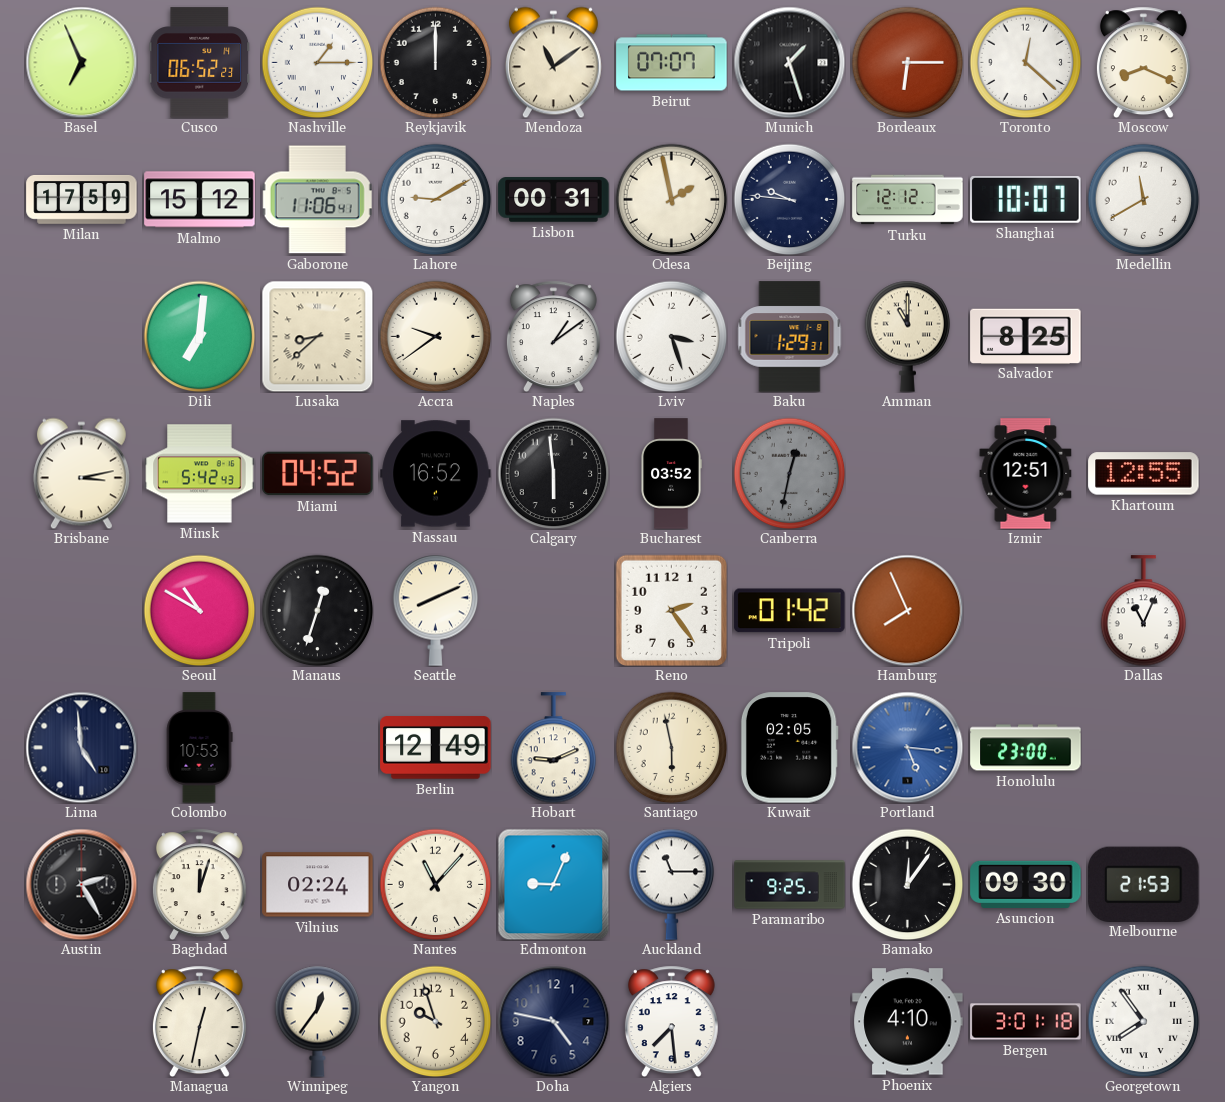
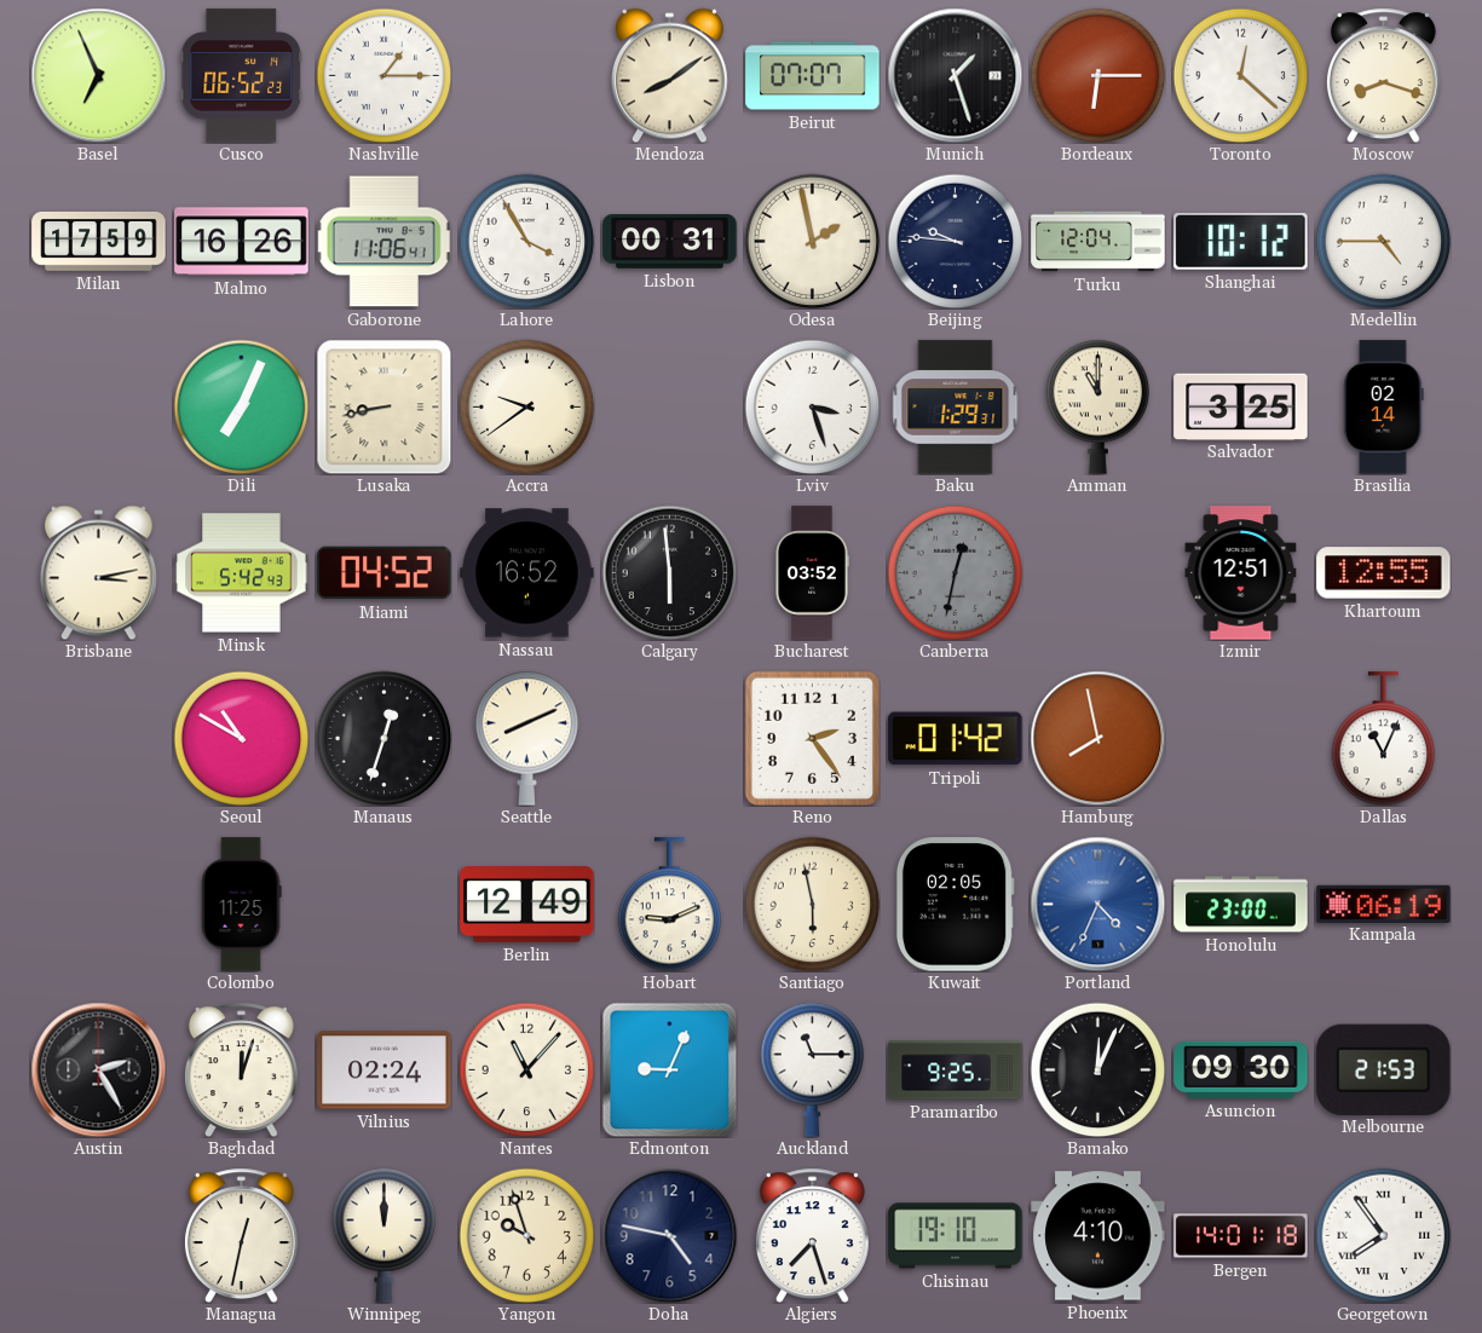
Reykjavik: 12:00 -> none (435, 62)
Mendoza: 11:09 -> 8:09 (669, 75)
Moscow: 8:19 -> 8:18 (1383, 75)
Malmo: 15:12 -> 16:26 (242, 242)
Lahore: 9:10 -> 3:55 (526, 241)
Turku: 12:12 -> 12:04 (1098, 242)
Shanghai: 10:07 -> 10:12 (1241, 242)
Medellin: 11:40 -> 4:45 (1383, 241)
Dili: 7:01 -> 7:04 (241, 406)
Lusaka: 8:38 -> 8:43 (384, 406)
Naples: 1:09 -> none (553, 336)
Salvador: 8:25 -> 3:25 (1241, 406)
Brasilia: none -> 02:14 (1383, 408)
Hamburg: 7:56 -> 7:58 (1097, 738)
Lima: 4:59 -> none (81, 747)
Colombo: 10:53 -> 11:25 (241, 905)
Portland: 5:16 -> 4:34 (1097, 904)
Kampala: none -> 06:19 (1384, 904)
Bamako: 12:06 -> 12:04 (1097, 1069)
Winnipeg: 12:36 -> 12:00 (385, 1235)
Algiers: 7:29 -> 7:27 (812, 1235)
Chisinau: none -> 19:10 (956, 1236)
Bergen: 3:01 -> 14:01 (1241, 1236)
